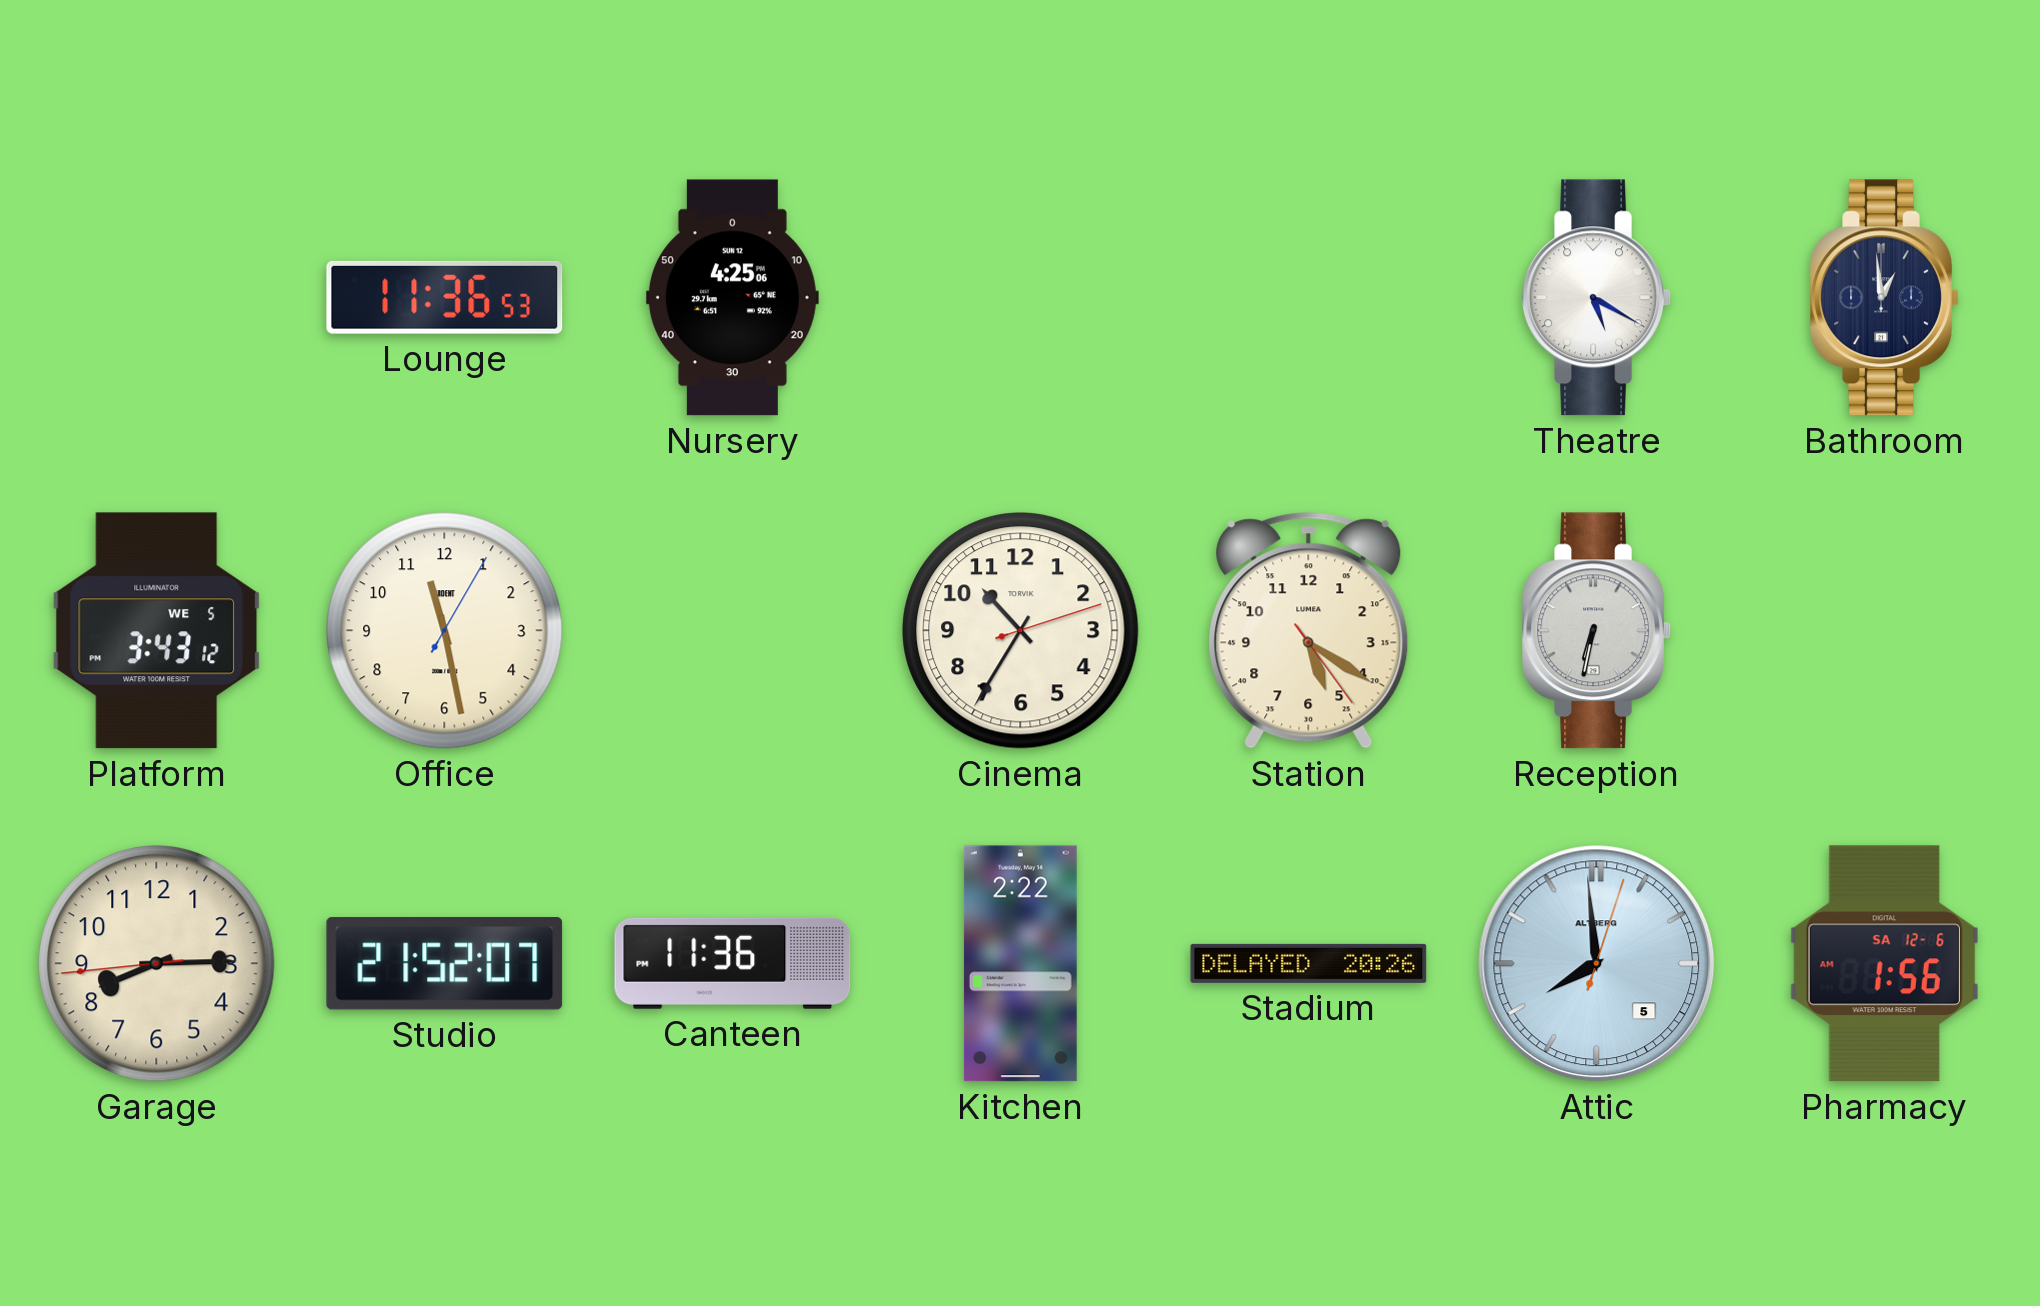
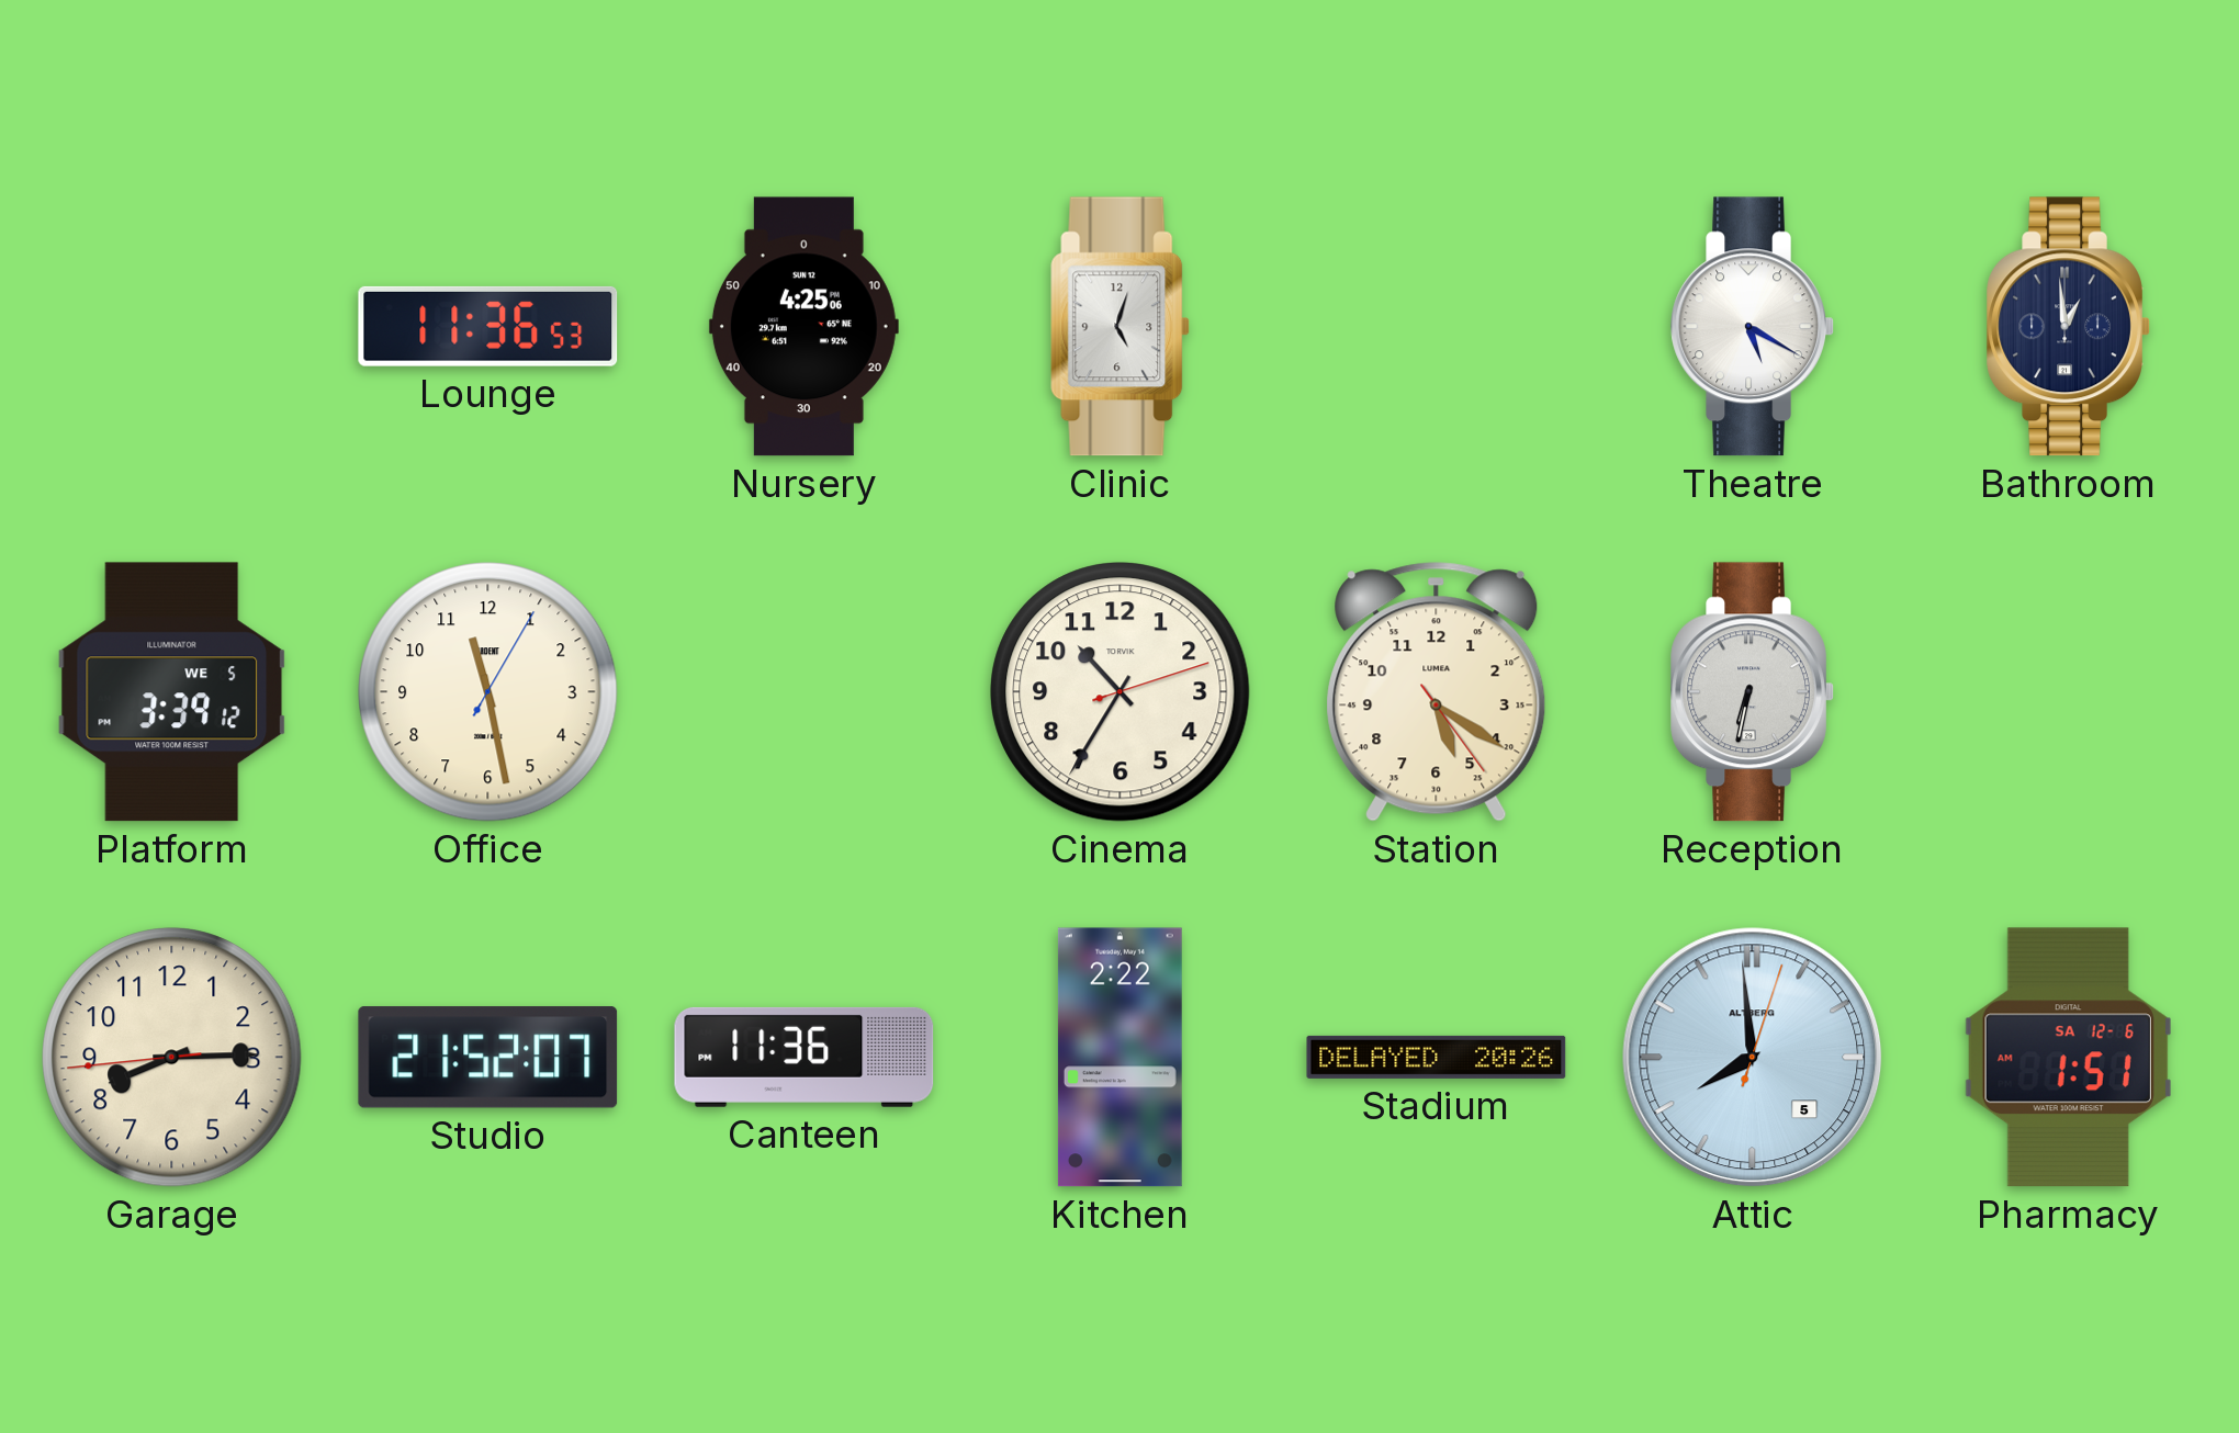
Clinic: none -> 5:03 (1121, 327)
Platform: 3:43 -> 3:39 (172, 692)
Pharmacy: 1:56 -> 1:51 (2068, 1058)
